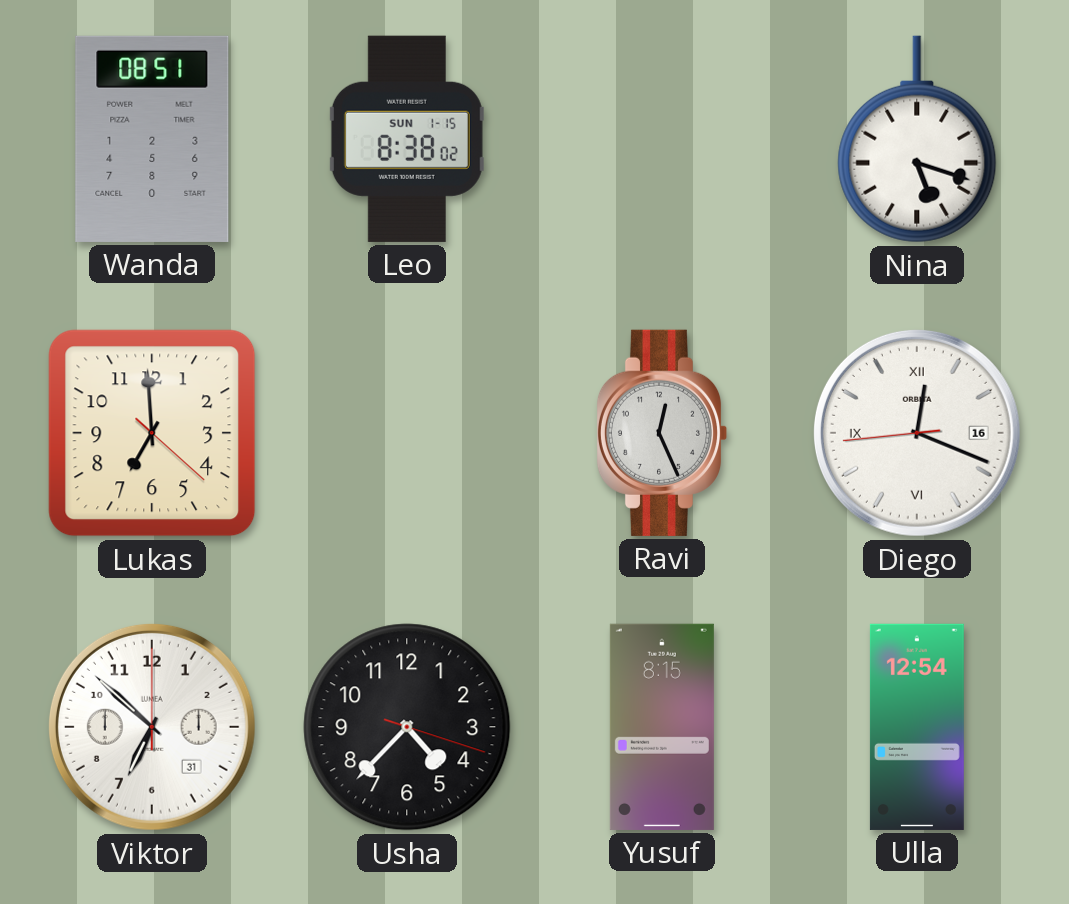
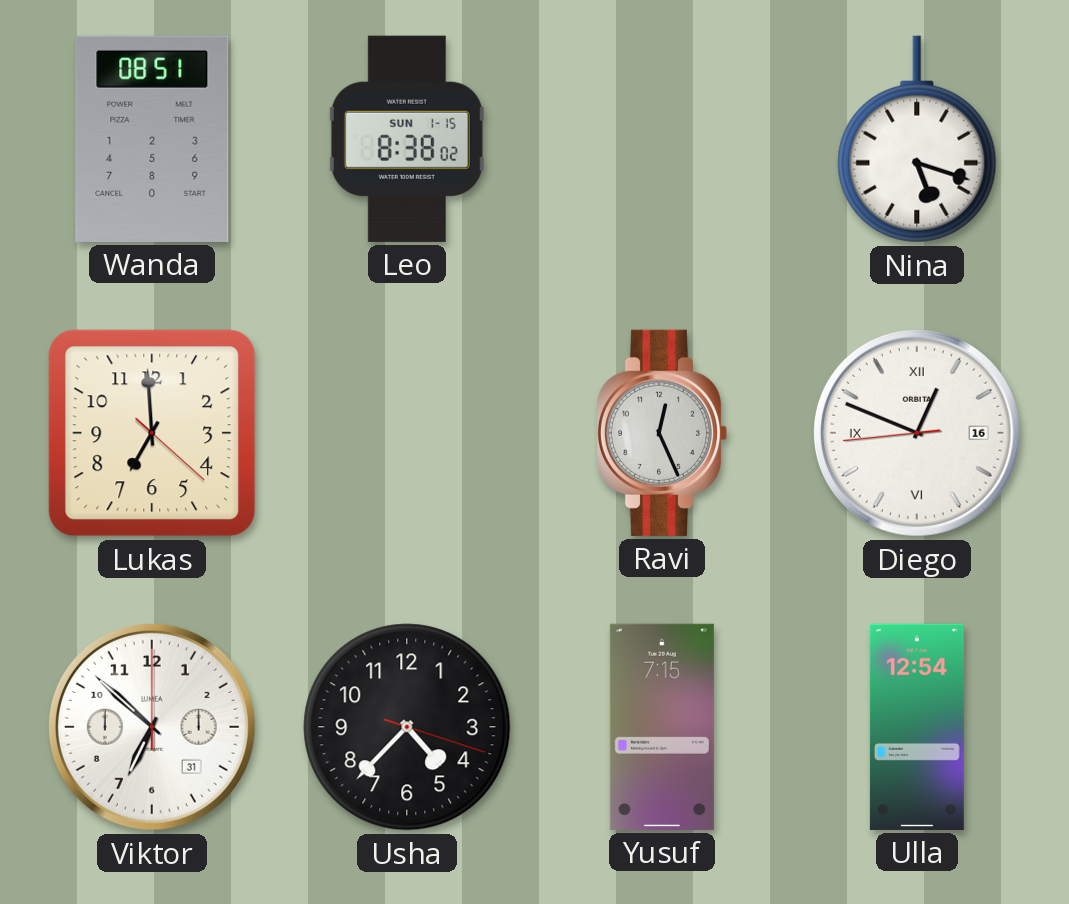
Diego: 12:18 -> 12:48 (917, 433)
Yusuf: 8:15 -> 7:15 (662, 727)
